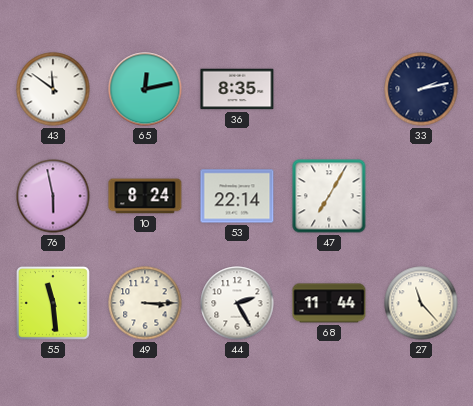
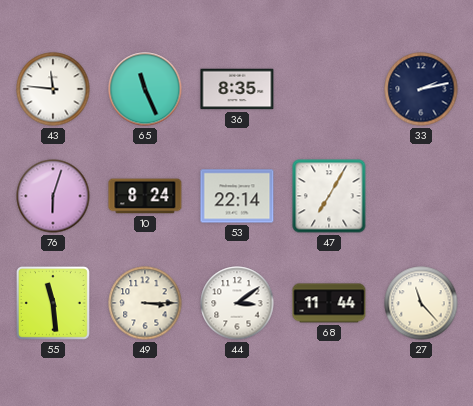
43: 11:51 -> 11:46 (53, 89)
65: 12:13 -> 11:26 (145, 89)
76: 5:58 -> 6:03 (53, 196)
44: 2:25 -> 3:09 (237, 303)
